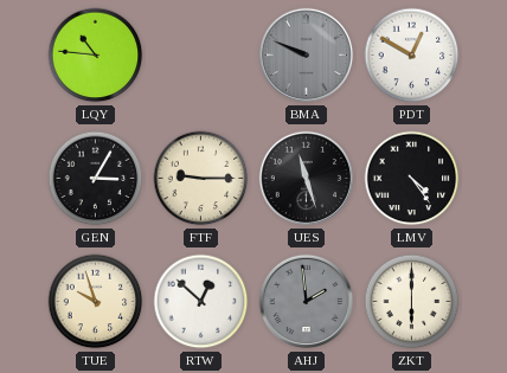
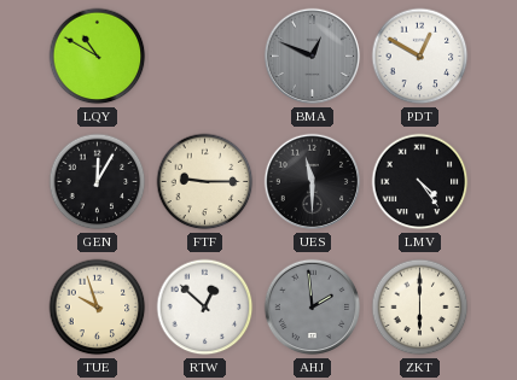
LQY: 10:46 -> 10:50 (98, 57)
BMA: 9:49 -> 12:49 (313, 57)
GEN: 3:05 -> 12:05 (98, 182)
UES: 11:27 -> 11:30 (313, 182)
